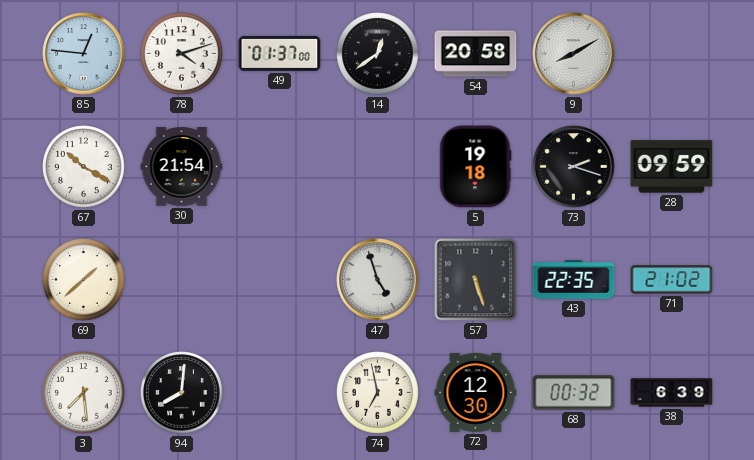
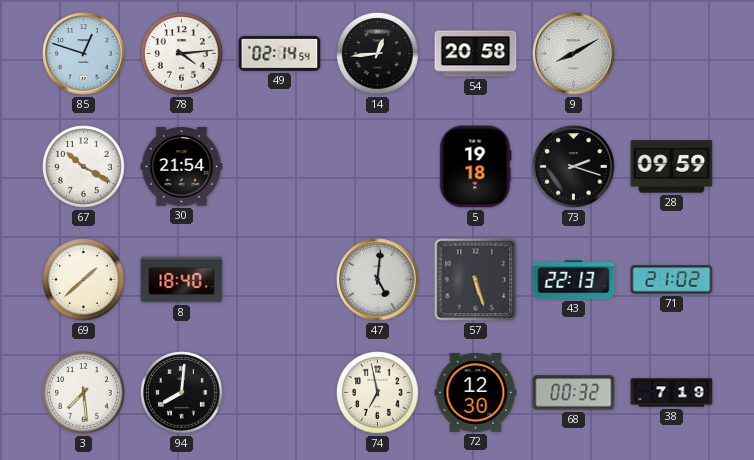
85: 12:46 -> 12:48 (84, 54)
78: 4:12 -> 4:14 (182, 54)
49: 01:37 -> 02:14 (280, 53)
14: 12:39 -> 12:44 (378, 54)
8: none -> 18:40 (182, 280)
47: 4:57 -> 5:01 (378, 280)
43: 22:35 -> 22:13 (574, 280)
38: 6:39 -> 7:19 (672, 393)
